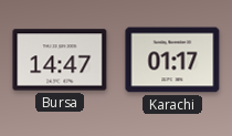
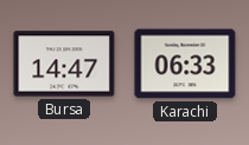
Karachi: 01:17 -> 06:33 (185, 64)
